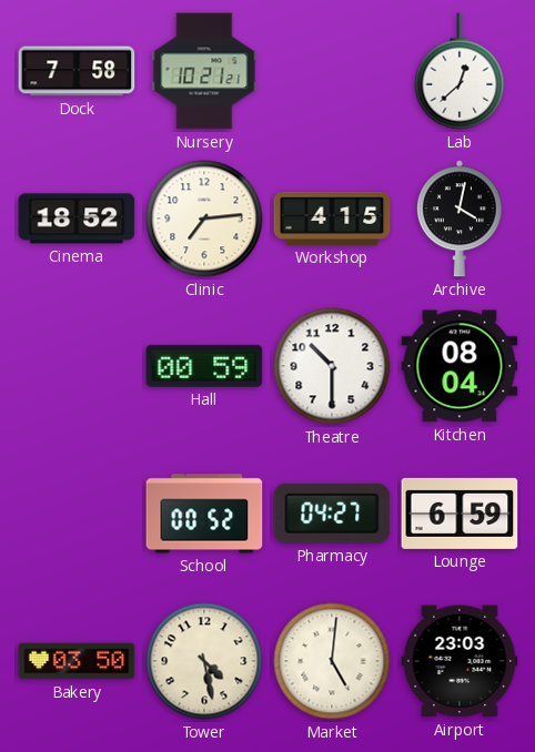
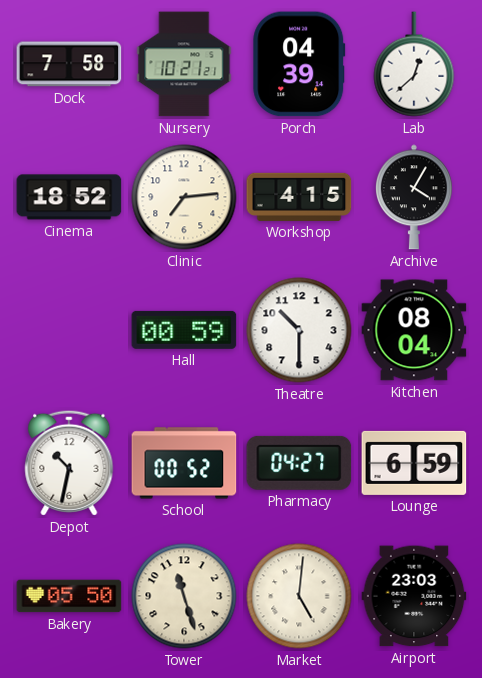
Porch: none -> 04:39 (299, 64)
Archive: 4:02 -> 4:05 (414, 197)
Depot: none -> 10:32 (69, 463)
Bakery: 03:50 -> 05:50 (69, 596)
Tower: 4:28 -> 11:27 (184, 596)
